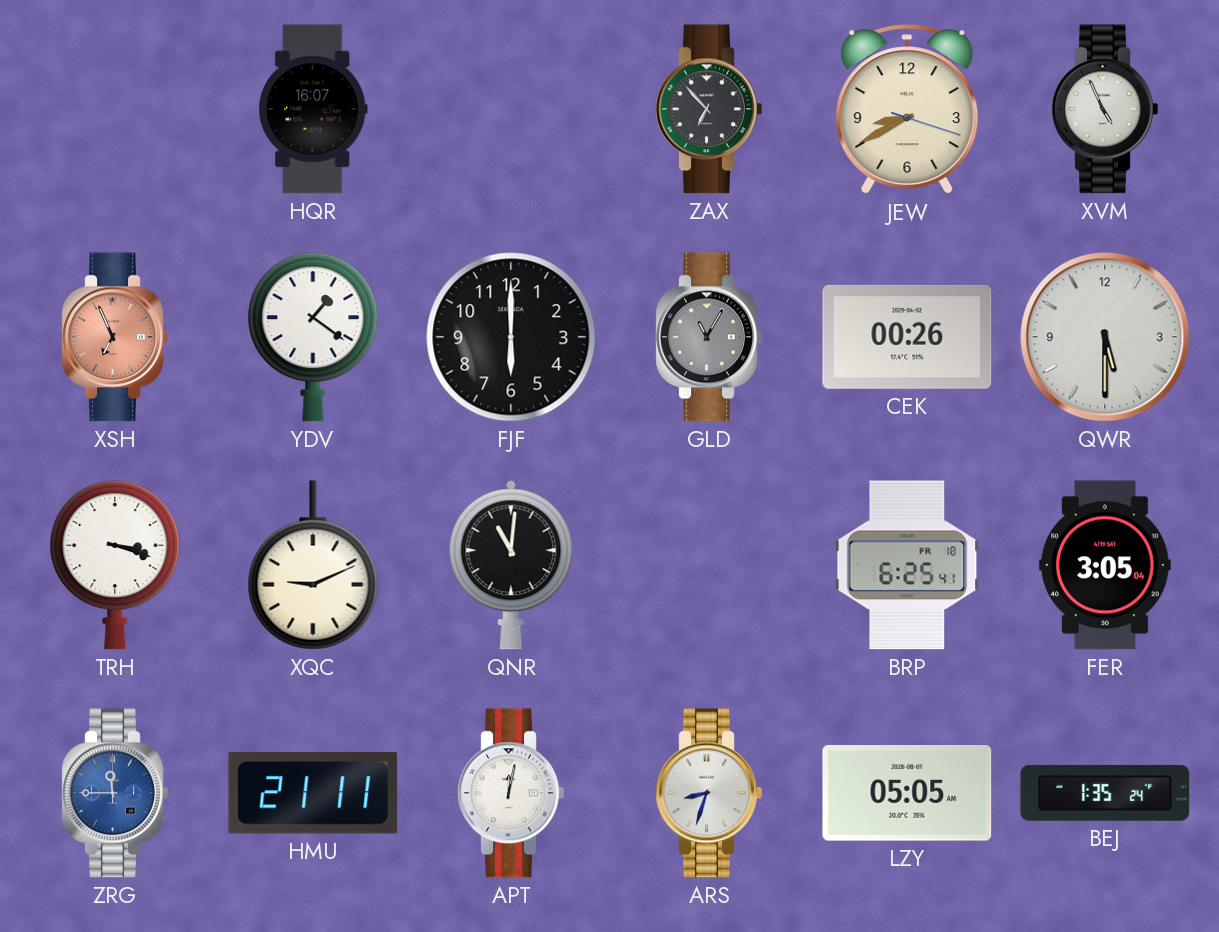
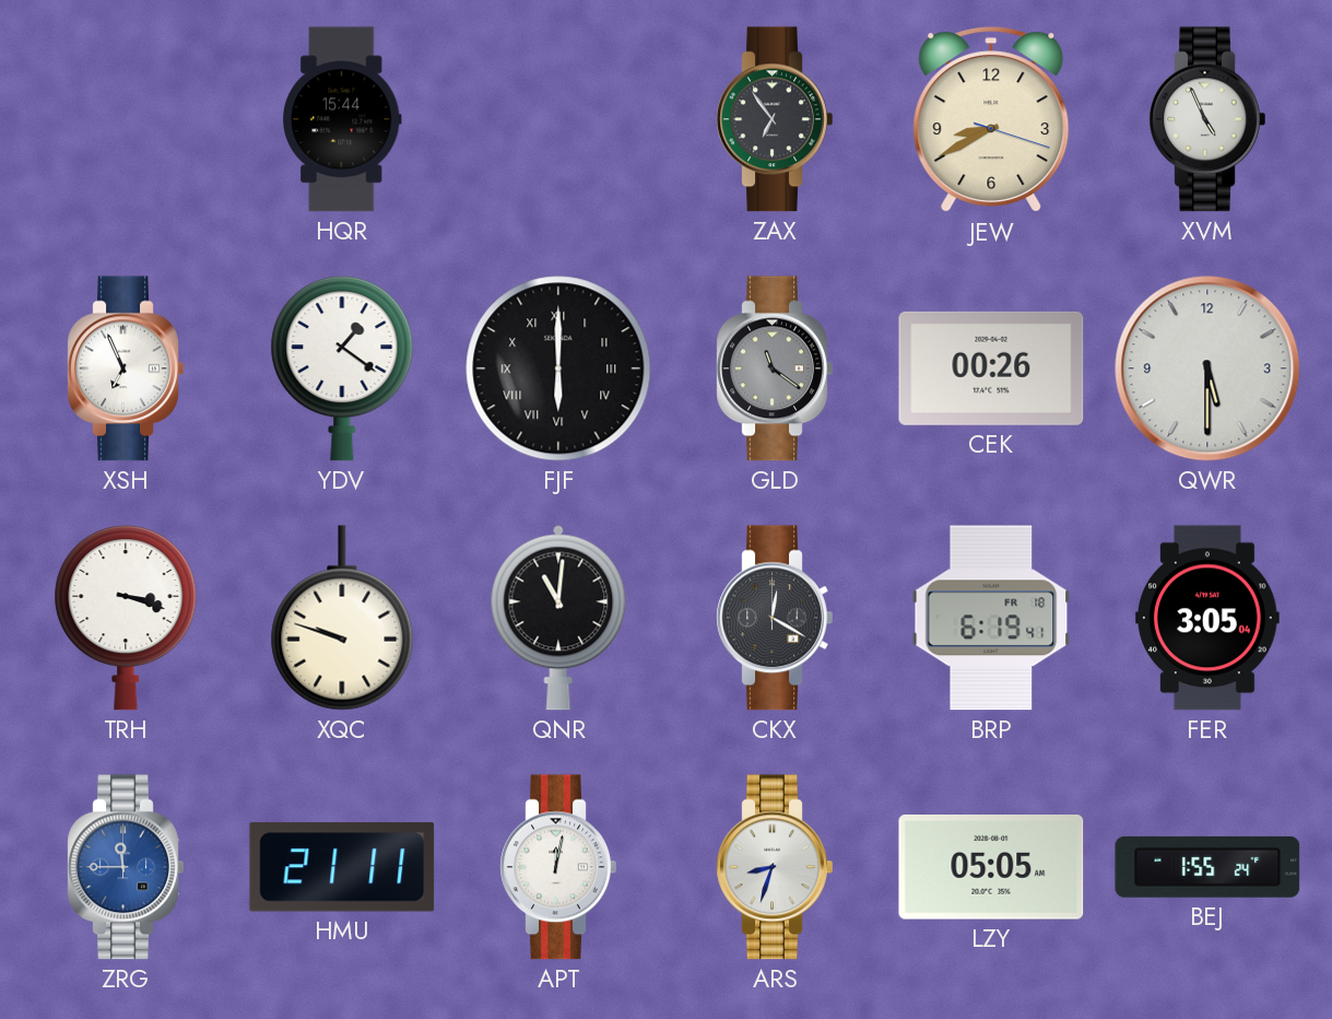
HQR: 16:07 -> 15:44 (342, 119)
ZAX: 6:53 -> 6:54 (775, 119)
XSH dial: salmon -> white (126, 368)
FJF numerals: Arabic -> Roman (558, 368)
GLD: 11:05 -> 11:21 (775, 368)
XQC: 9:11 -> 9:48 (342, 618)
CKX: none -> 12:20 (775, 618)
BRP: 6:25 -> 6:19 (991, 618)
BEJ: 1:35 -> 1:55 (1207, 867)
